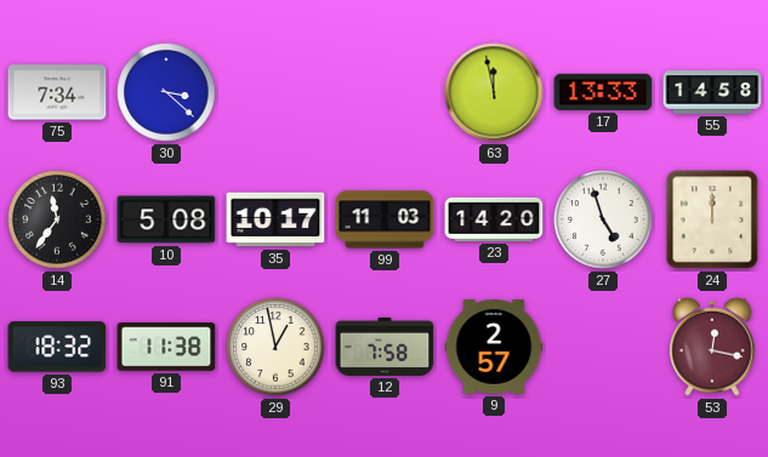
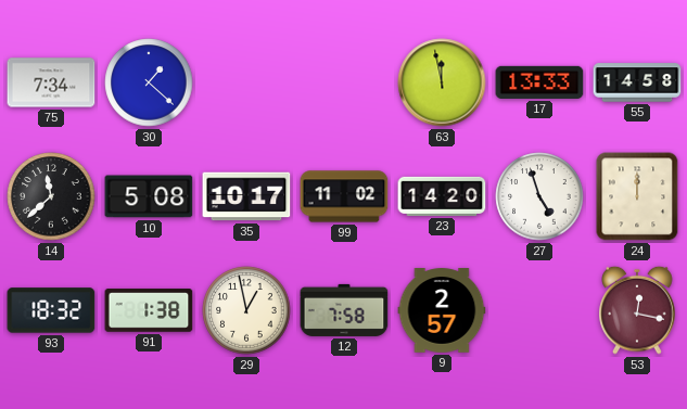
30: 3:22 -> 1:22 (149, 82)
14: 11:36 -> 11:38 (51, 196)
99: 11:03 -> 11:02 (344, 196)
91: 11:38 -> 1:38 (149, 310)
